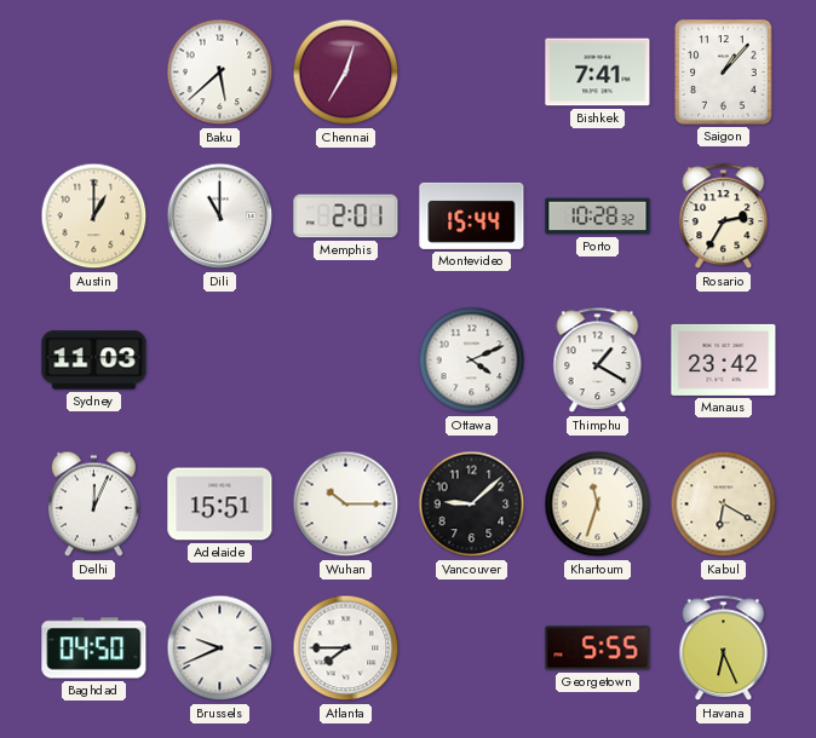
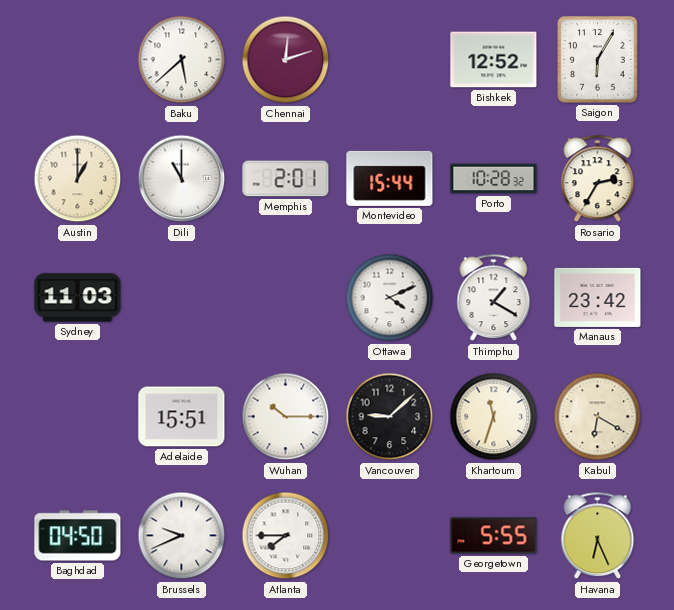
Chennai: 12:35 -> 12:12 (286, 60)
Bishkek: 7:41 -> 12:52 (494, 60)
Saigon: 1:07 -> 6:05 (598, 60)
Delhi: 12:04 -> none (93, 505)
